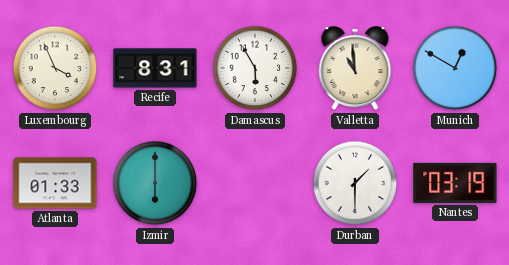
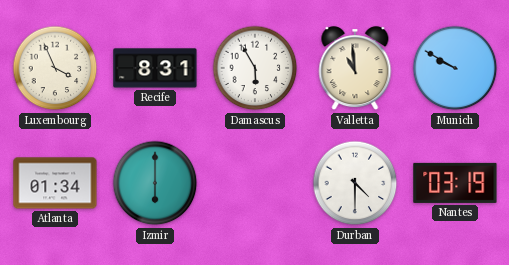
Munich: 12:50 -> 9:50 (455, 68)
Atlanta: 01:33 -> 01:34 (55, 183)
Durban: 1:30 -> 4:30 (355, 183)
